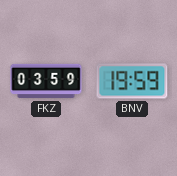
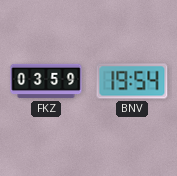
BNV: 19:59 -> 19:54 (132, 81)
